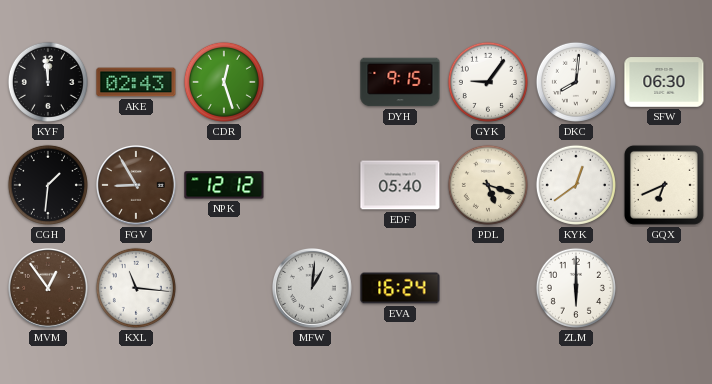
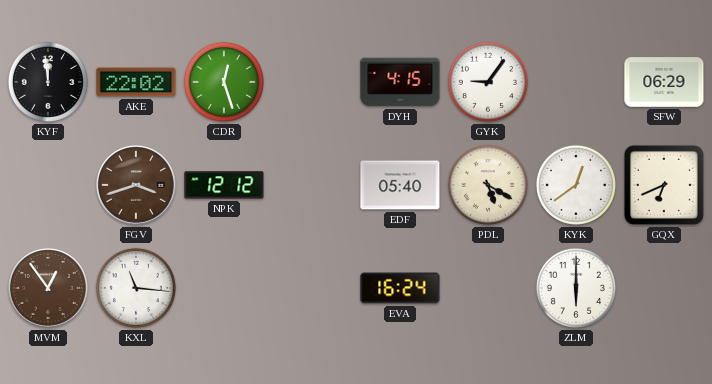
AKE: 02:43 -> 22:02 (136, 82)
DYH: 9:15 -> 4:15 (400, 82)
DKC: 8:01 -> none (576, 82)
SFW: 06:30 -> 06:29 (664, 82)
CGH: 1:31 -> none (48, 185)
FGV: 8:55 -> 3:42 (137, 186)
PDL: 5:18 -> 5:20 (488, 185)
MFW: 1:01 -> none (313, 289)
